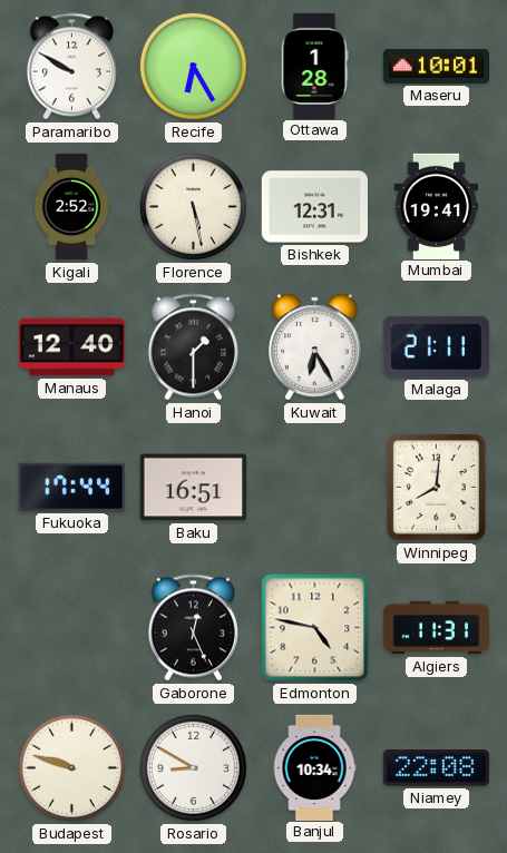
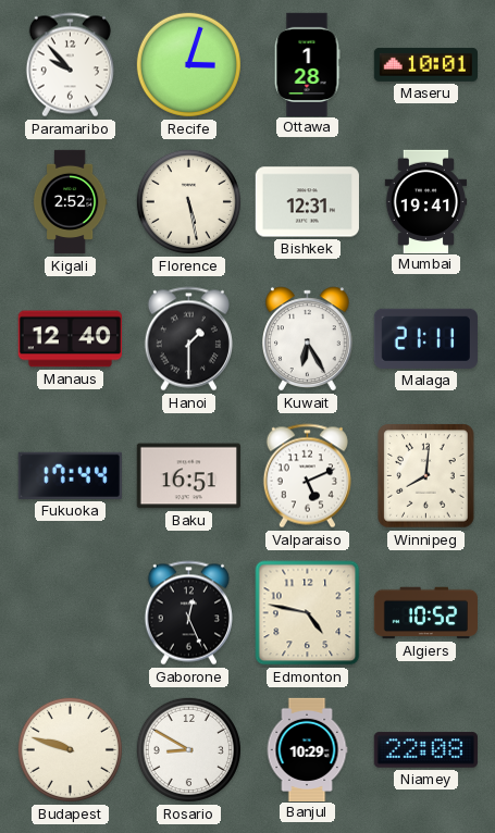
Paramaribo: 9:50 -> 9:53 (70, 65)
Recife: 6:25 -> 3:03 (188, 64)
Valparaiso: none -> 5:11 (307, 476)
Algiers: 11:31 -> 10:52 (425, 613)
Banjul: 10:34 -> 10:29 (307, 749)
